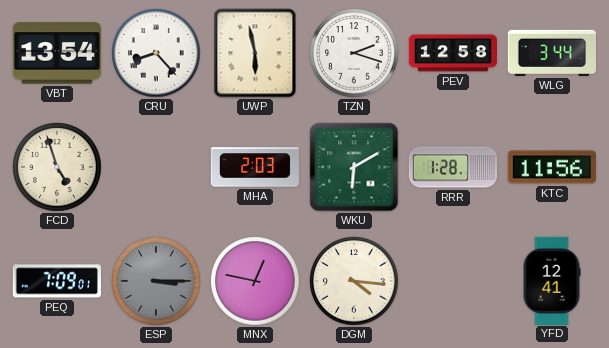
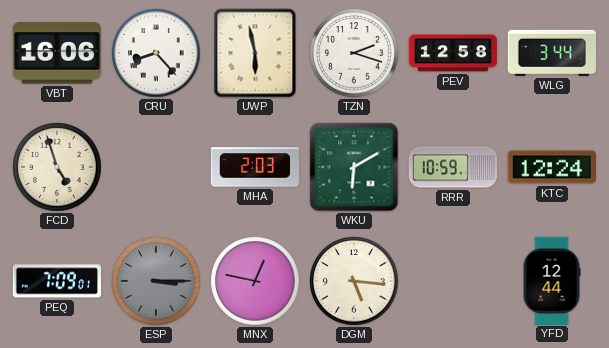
VBT: 13:54 -> 16:06 (57, 53)
RRR: 1:28 -> 10:59 (453, 167)
KTC: 11:56 -> 12:24 (551, 167)
DGM: 4:16 -> 5:16 (354, 281)
YFD: 12:41 -> 12:44 (552, 280)
